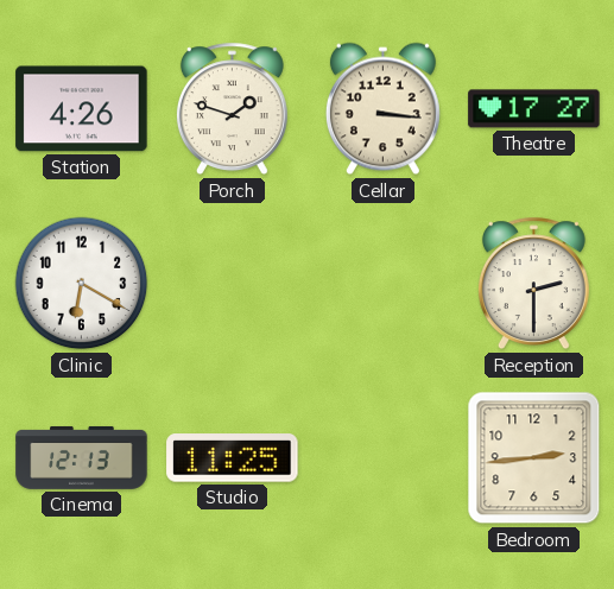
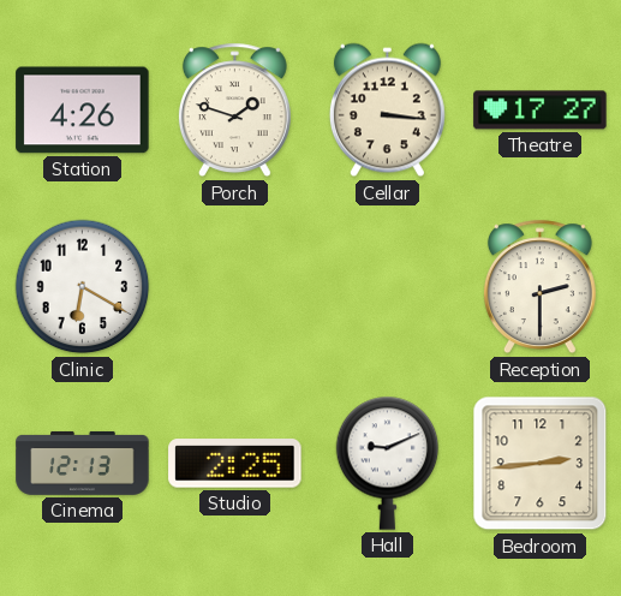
Studio: 11:25 -> 2:25 (235, 464)
Hall: none -> 9:11 (388, 463)
